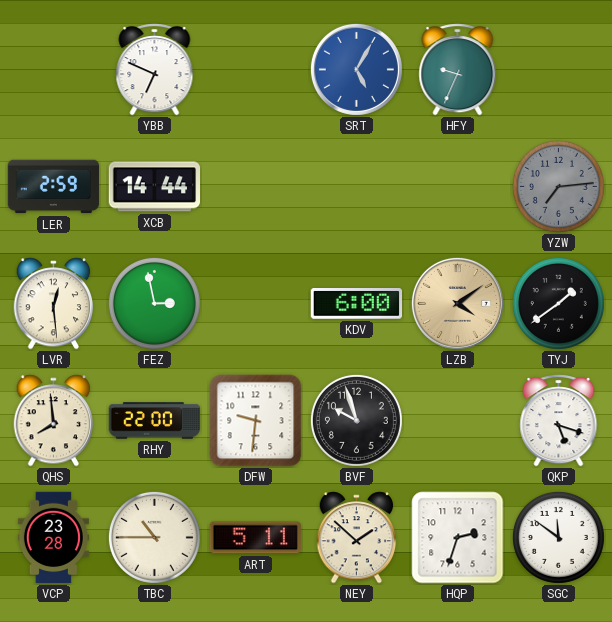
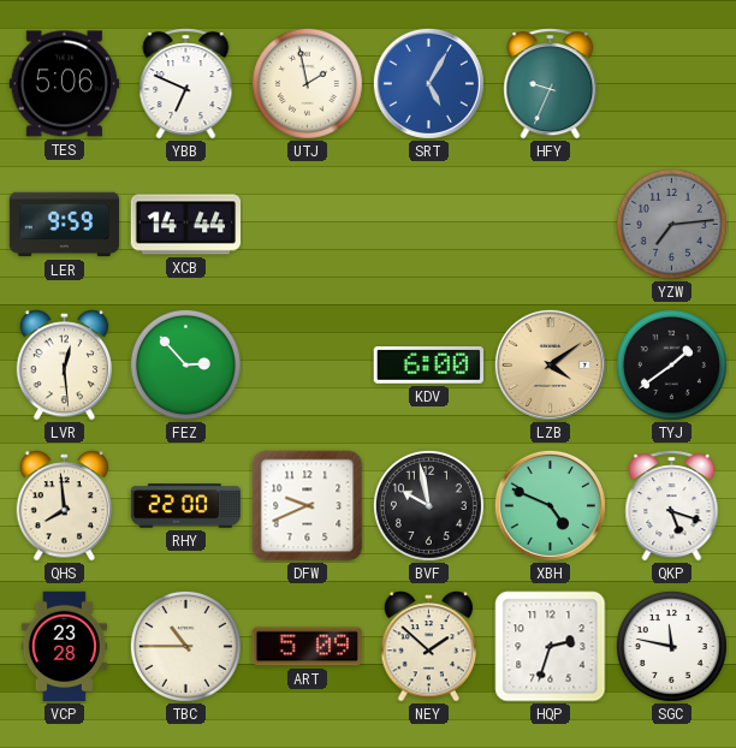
TES: none -> 5:06 (65, 84)
UTJ: none -> 1:58 (307, 83)
LER: 2:59 -> 9:59 (65, 225)
FEZ: 2:58 -> 2:53 (185, 364)
DFW: 9:31 -> 9:41 (308, 506)
BVF: 9:57 -> 9:58 (428, 505)
XBH: none -> 4:49 (550, 505)
ART: 5:11 -> 5:09 (307, 647)
SGC: 11:51 -> 11:47 (671, 646)
